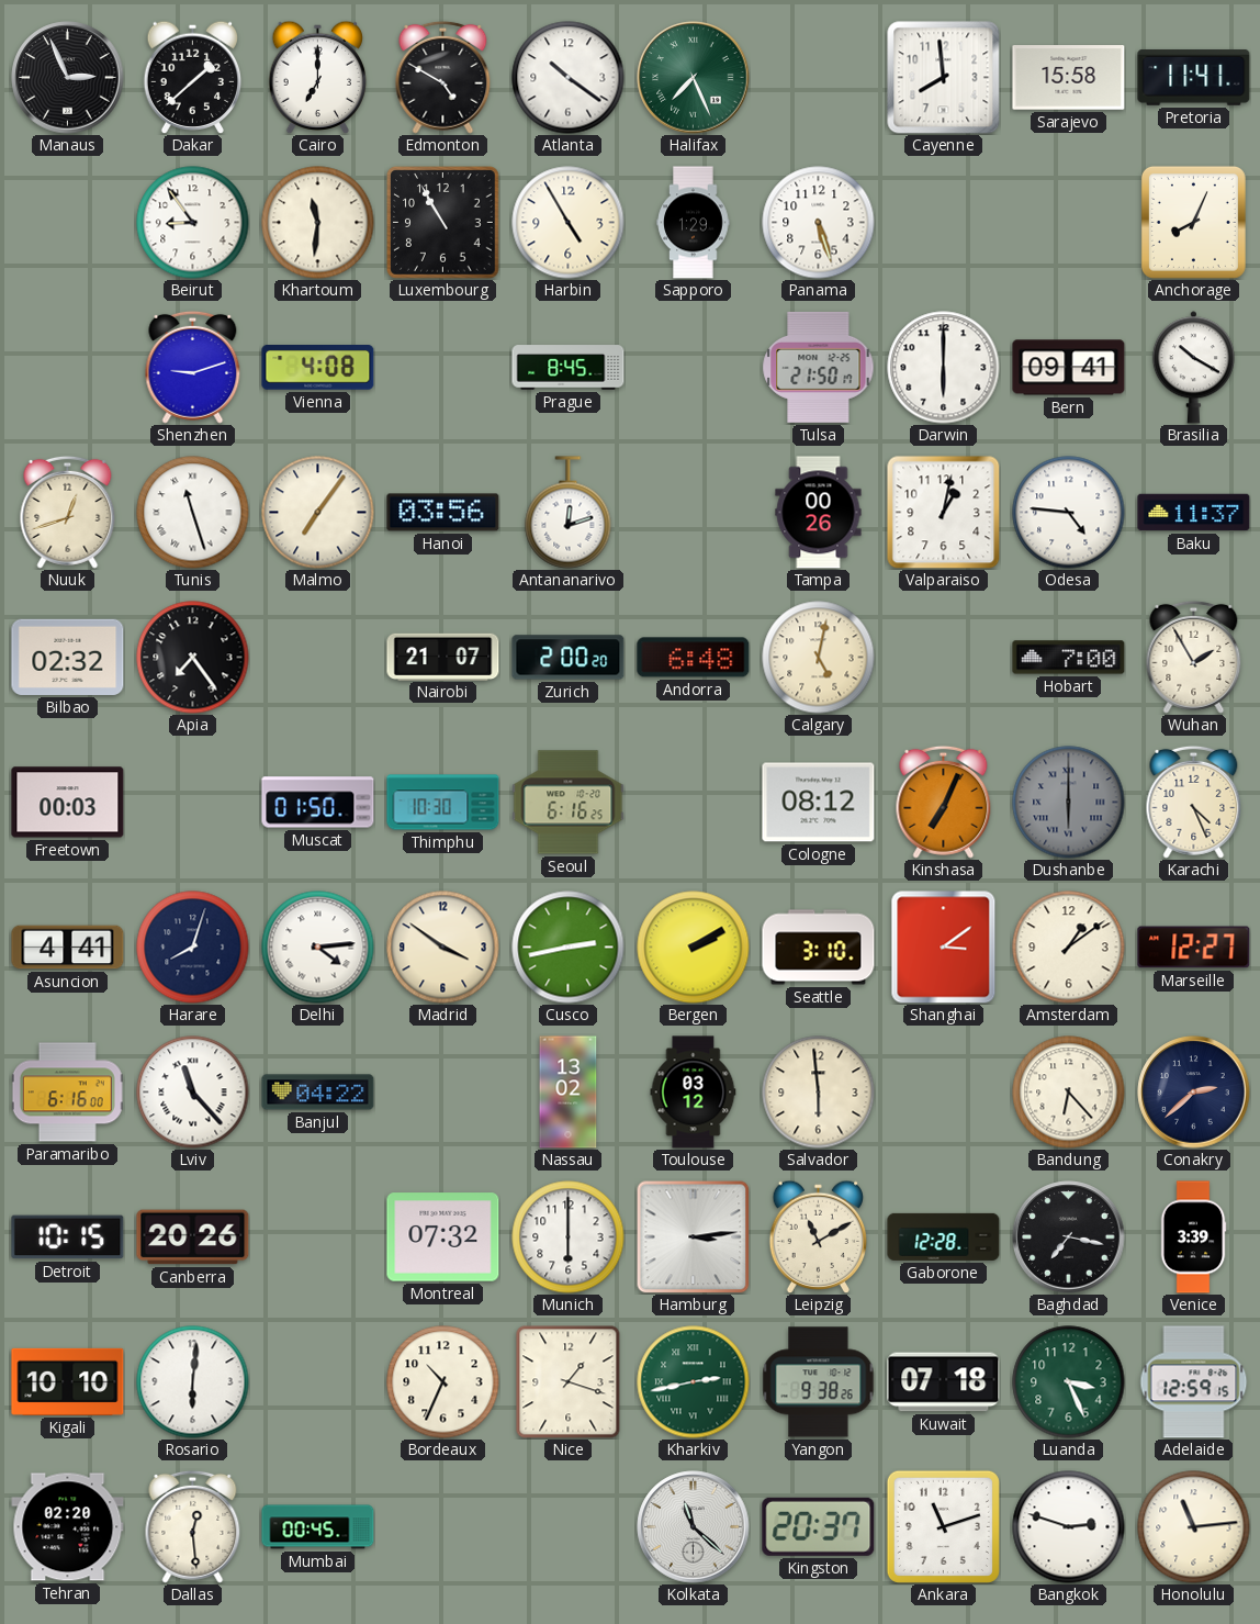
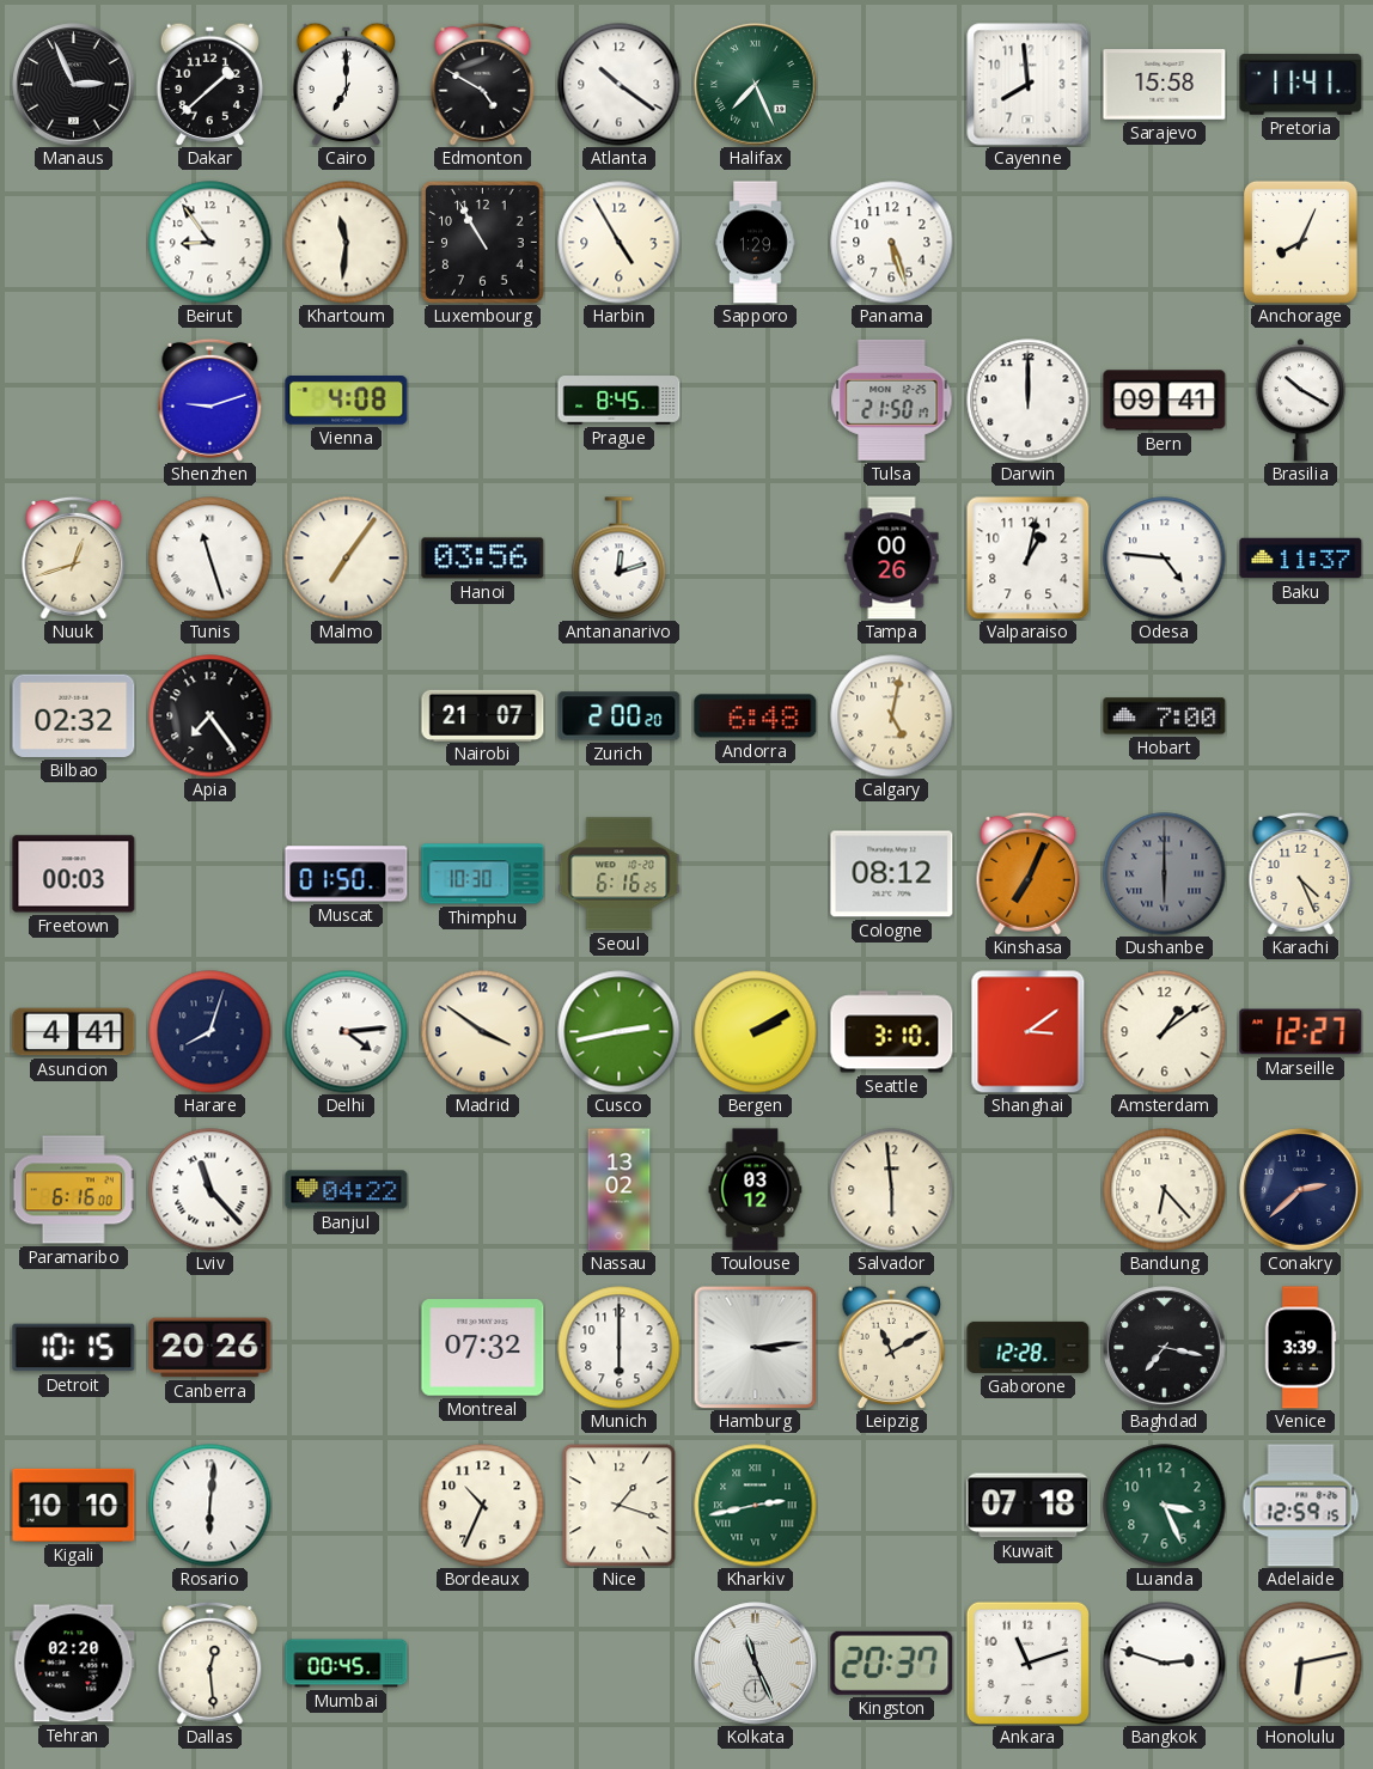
Darwin: 6:00 -> 12:00 (1029, 401)
Wuhan: 1:55 -> none (1194, 657)
Yangon: 9:38 -> none (819, 1382)
Kolkata: 11:22 -> 11:26 (756, 1664)
Honolulu: 11:14 -> 6:13 (1301, 1664)
